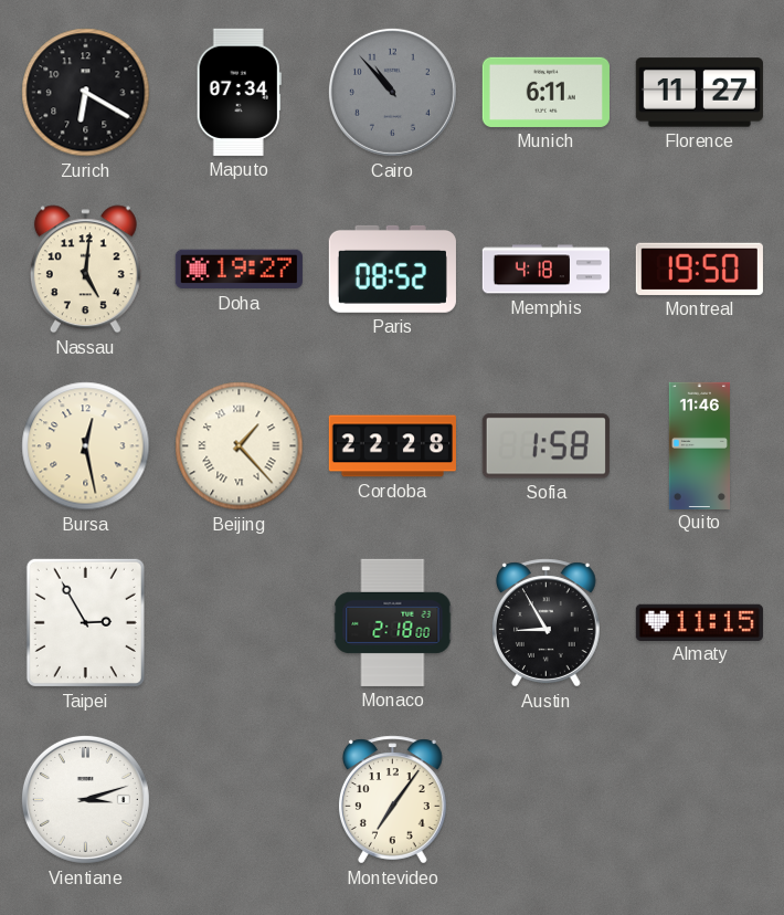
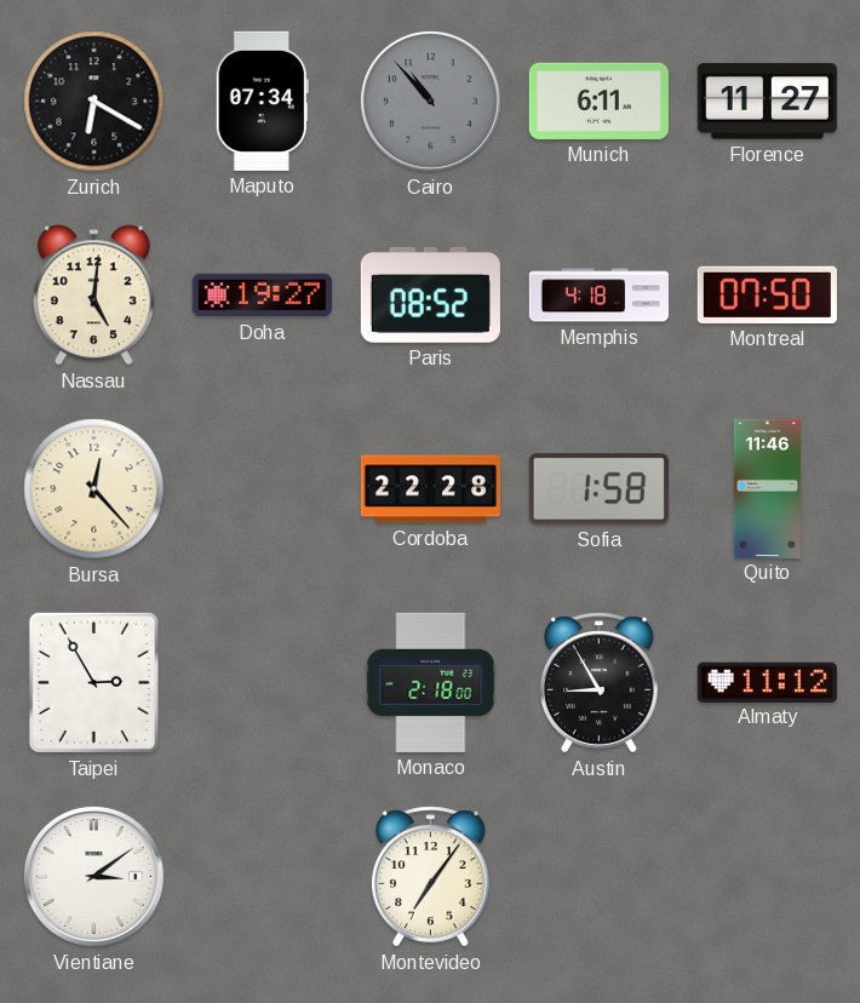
Montreal: 19:50 -> 07:50 (767, 294)
Bursa: 12:28 -> 12:23 (94, 489)
Beijing: 1:23 -> none (240, 446)
Almaty: 11:15 -> 11:12 (767, 682)
Vientiane: 3:12 -> 3:09 (93, 876)
